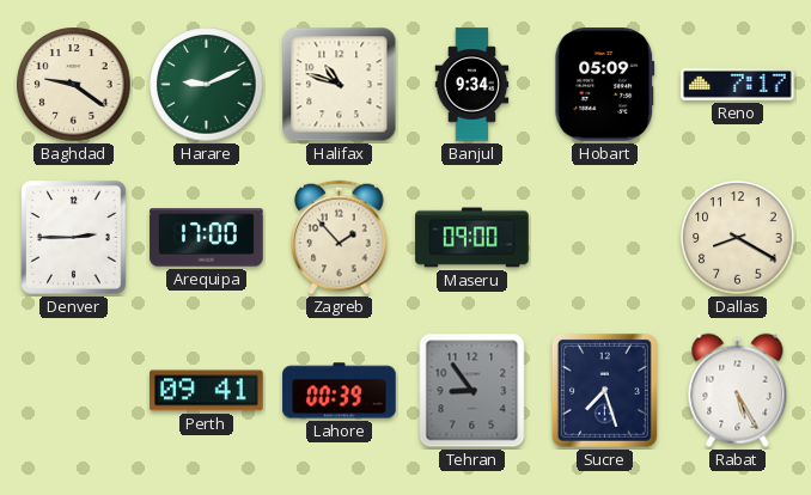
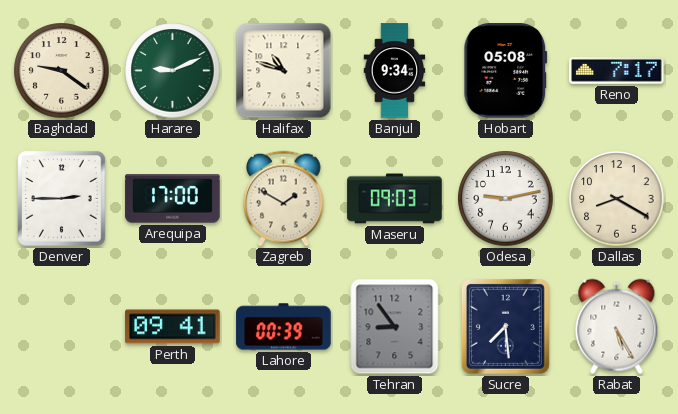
Hobart: 05:09 -> 05:08 (506, 71)
Zagreb: 1:53 -> 1:50 (284, 199)
Maseru: 09:00 -> 09:03 (395, 199)
Odesa: none -> 9:13 (506, 199)
Sucre: 7:27 -> 7:29 (505, 326)
